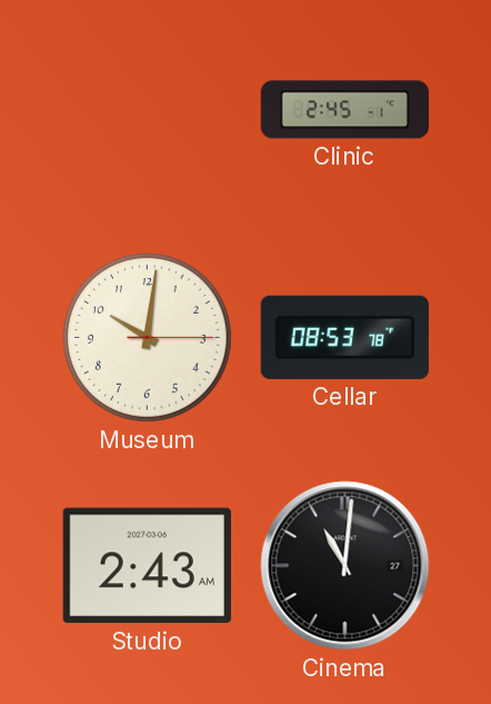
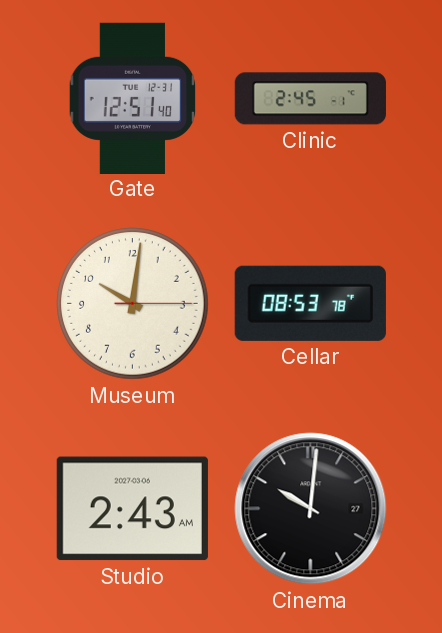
Gate: none -> 12:51 (133, 98)
Cinema: 11:01 -> 10:01 (311, 509)
